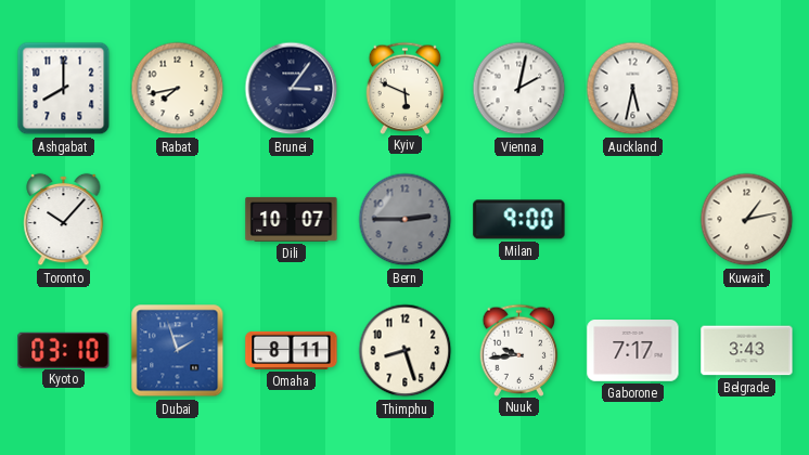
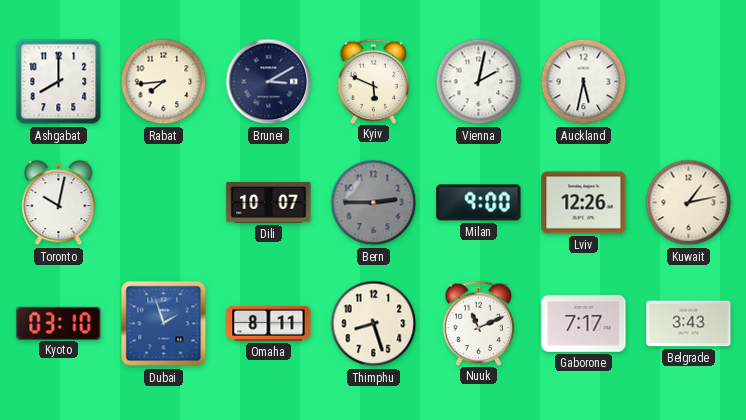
Rabat: 7:43 -> 7:44 (164, 82)
Brunei: 3:06 -> 3:10 (269, 82)
Toronto: 10:07 -> 10:02 (59, 203)
Lviv: none -> 12:26 (584, 203)
Nuuk: 9:44 -> 11:11 (479, 323)
